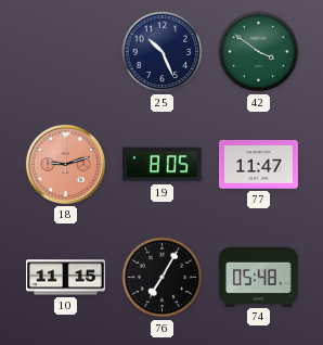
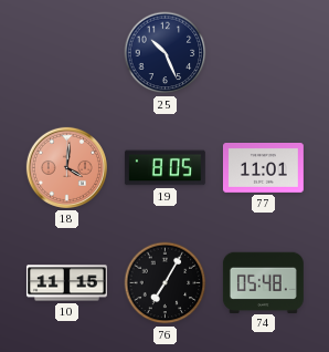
42: 3:51 -> none (259, 52)
18: 9:12 -> 4:01 (66, 167)
77: 11:47 -> 11:01 (263, 168)
